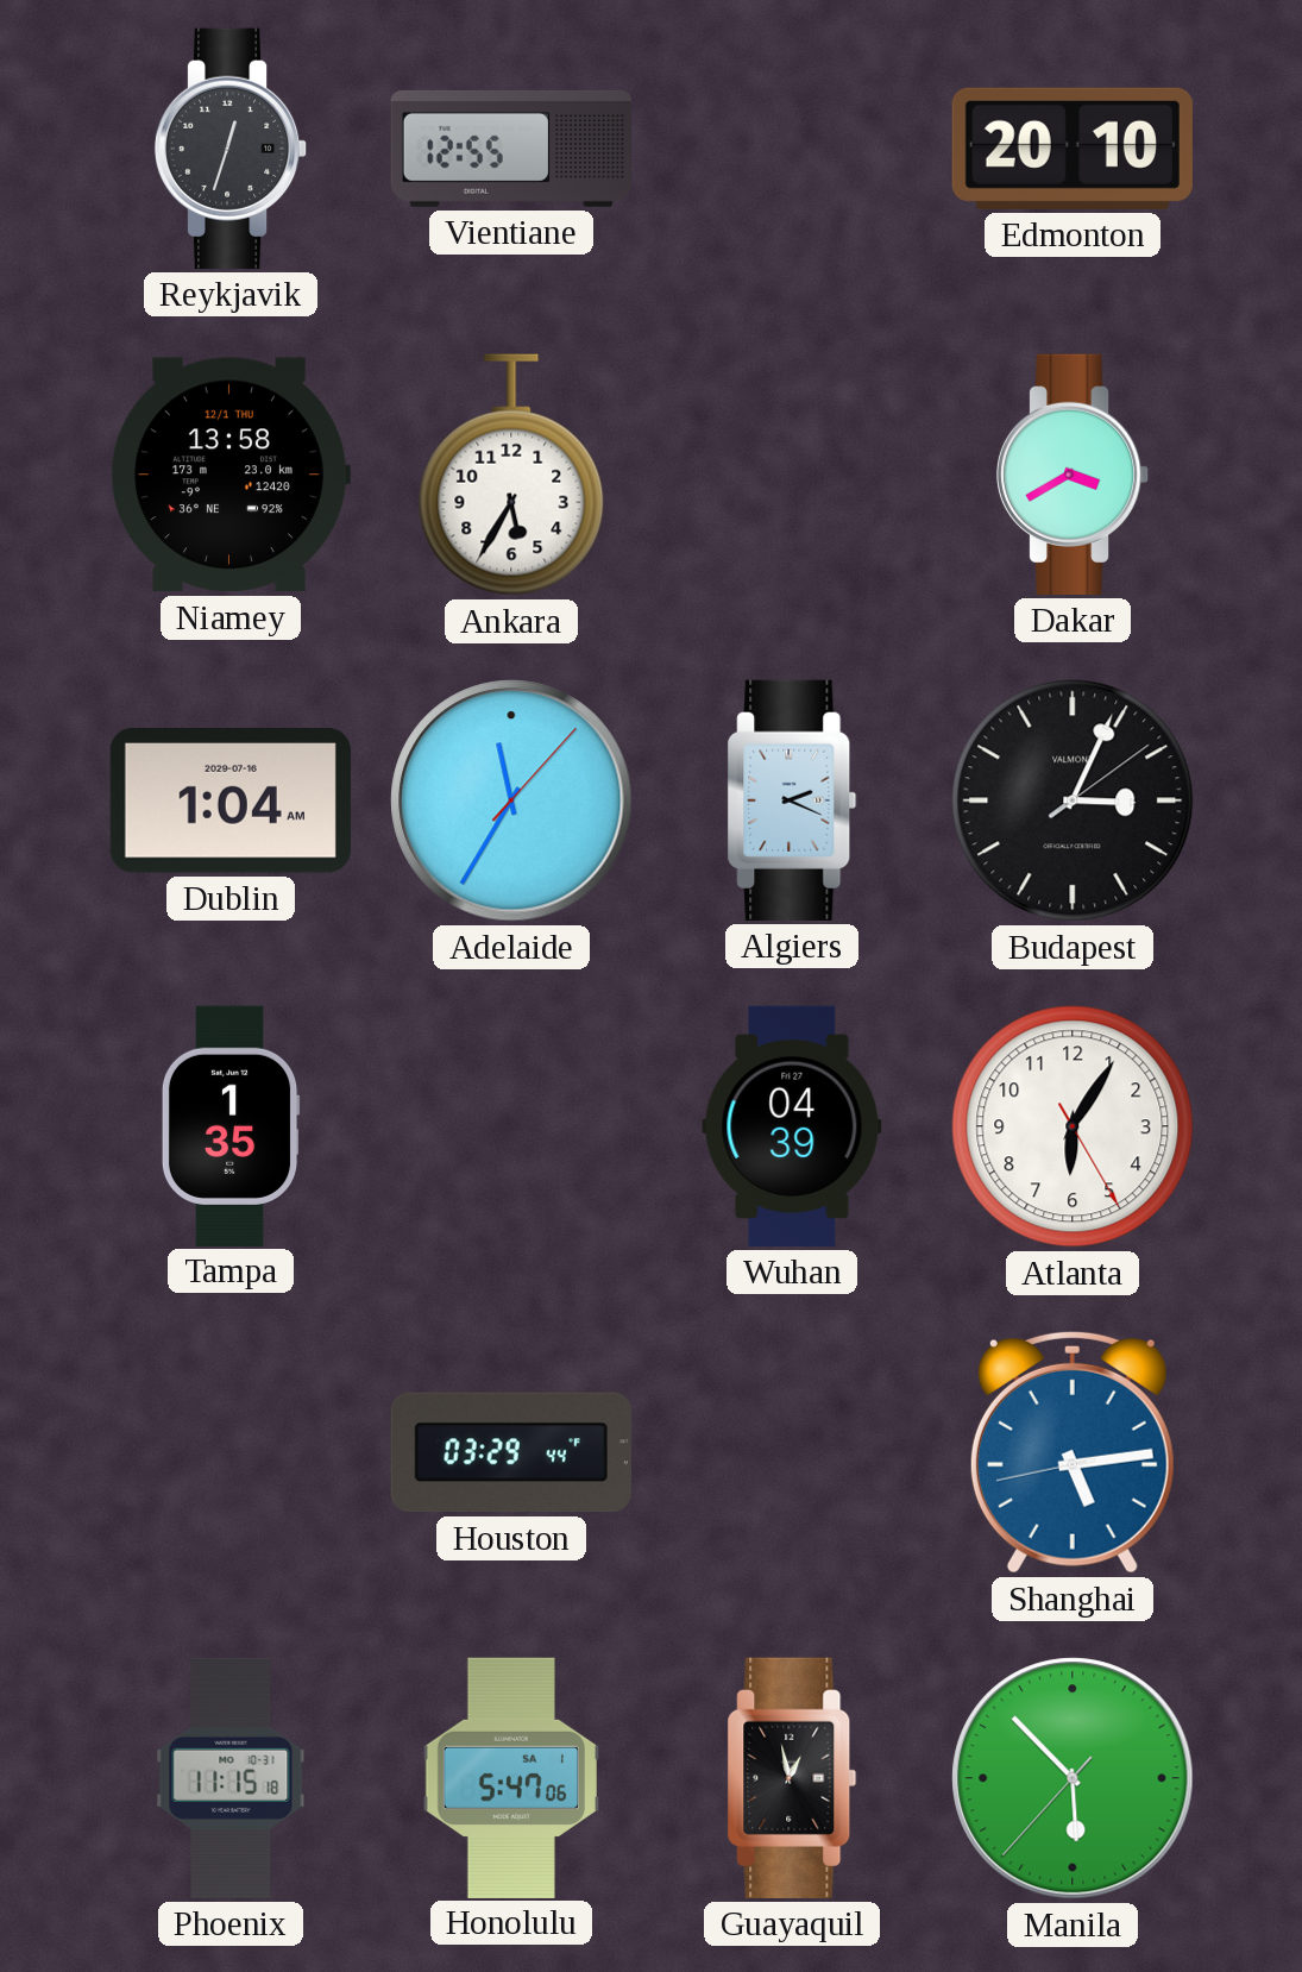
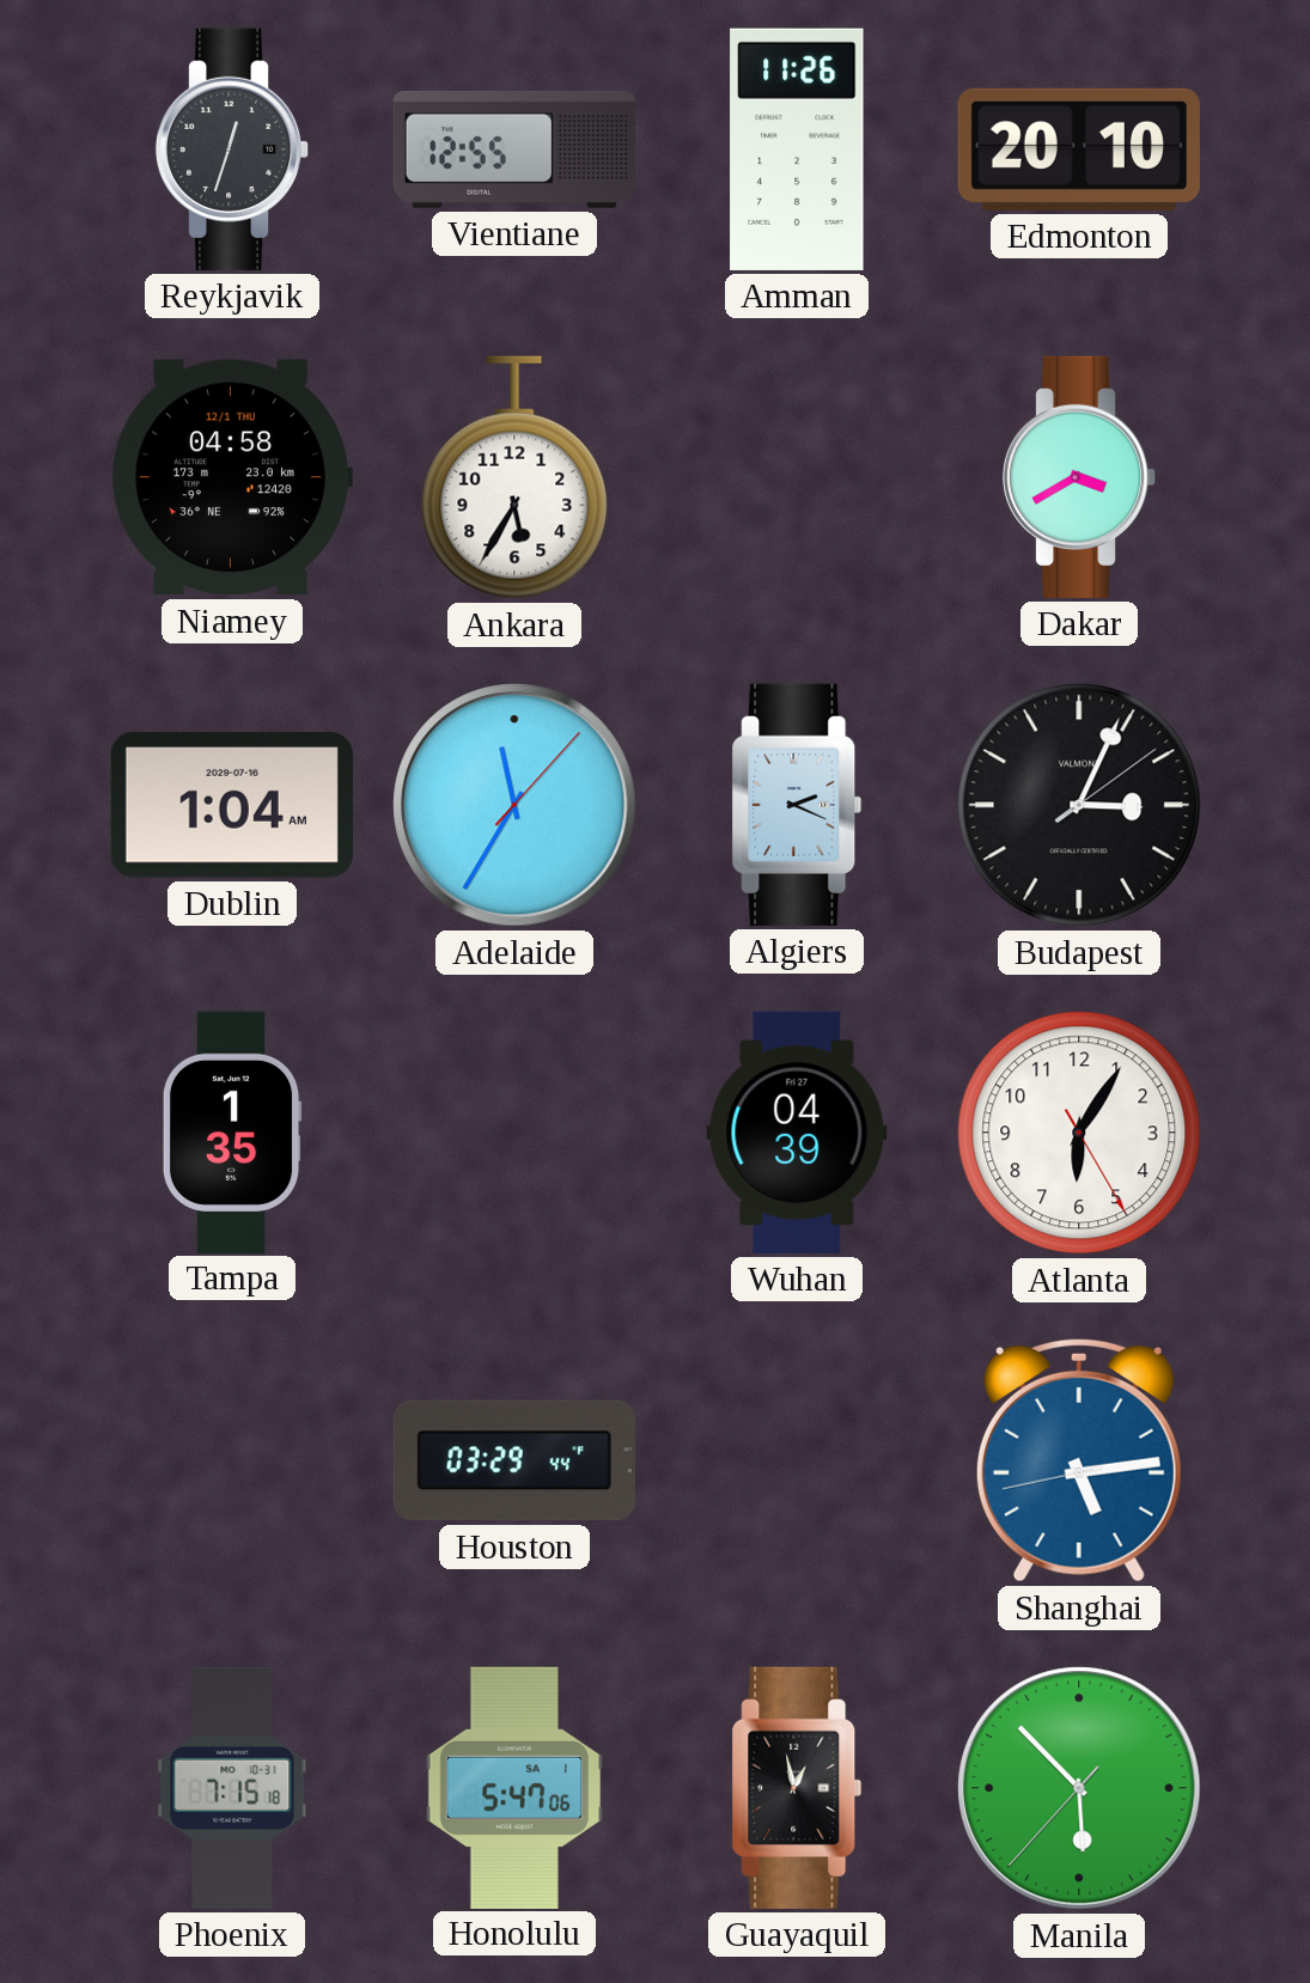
Amman: none -> 11:26 (797, 150)
Niamey: 13:58 -> 04:58 (232, 477)
Phoenix: 11:15 -> 7:15 (232, 1788)
